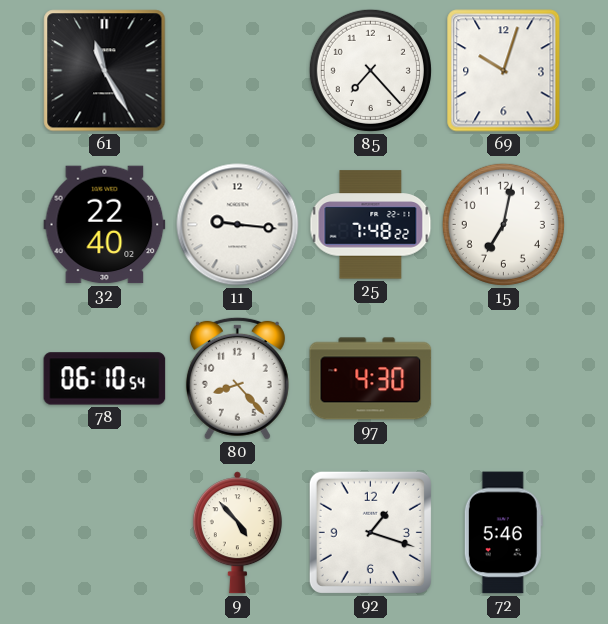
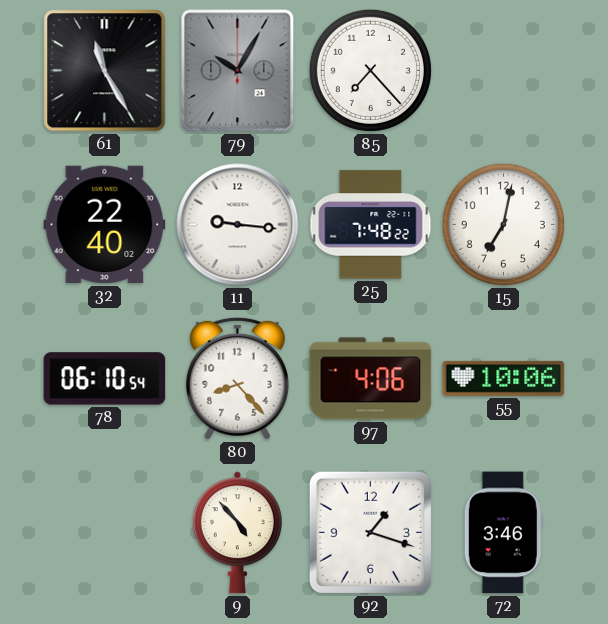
79: none -> 10:05 (238, 71)
69: 10:03 -> none (504, 71)
97: 4:30 -> 4:06 (371, 379)
55: none -> 10:06 (504, 378)
72: 5:46 -> 3:46 (503, 533)
